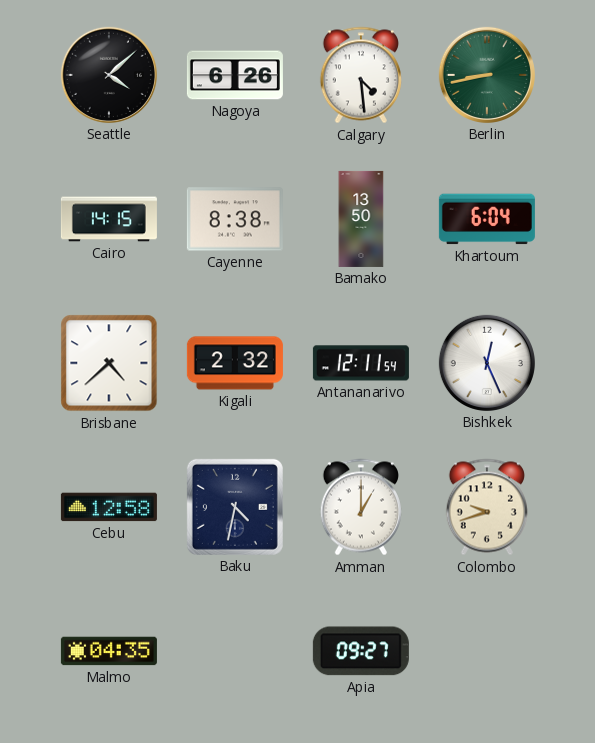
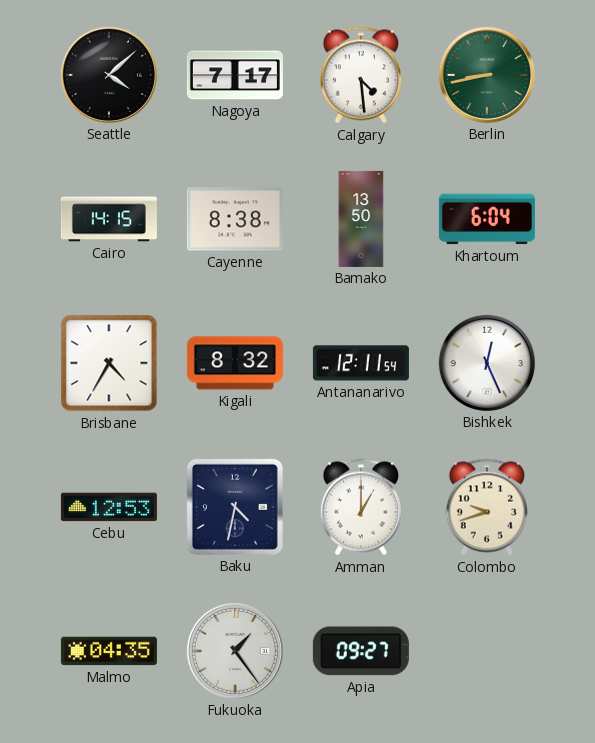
Nagoya: 6:26 -> 7:17 (235, 75)
Brisbane: 4:38 -> 4:35 (109, 363)
Kigali: 2:32 -> 8:32 (235, 363)
Cebu: 12:58 -> 12:53 (109, 507)
Fukuoka: none -> 1:24 (235, 651)
